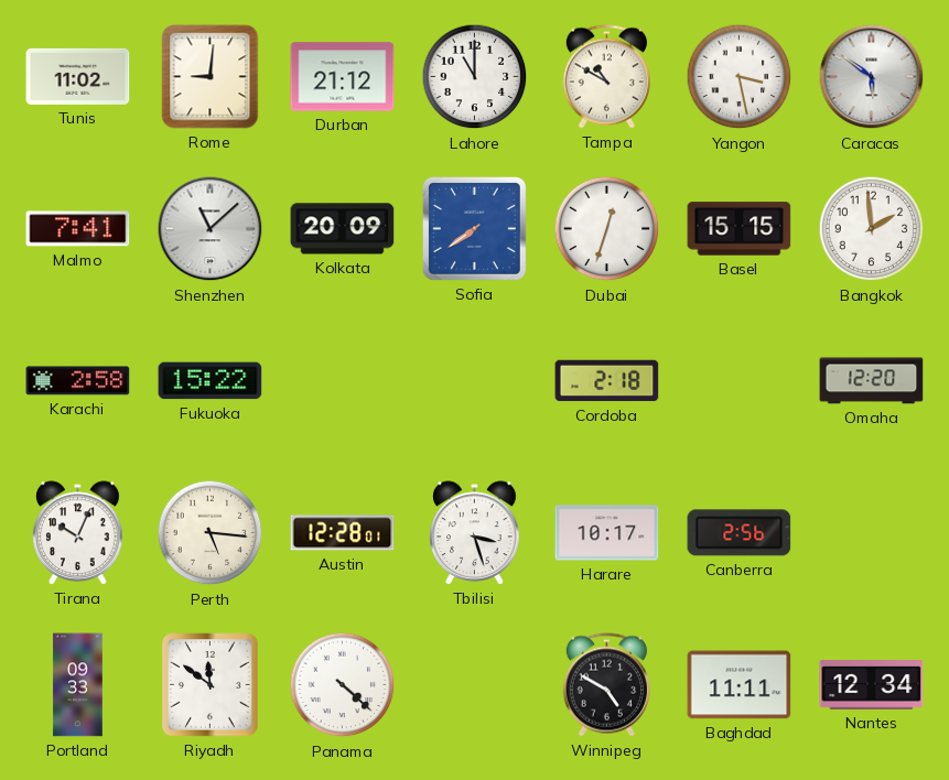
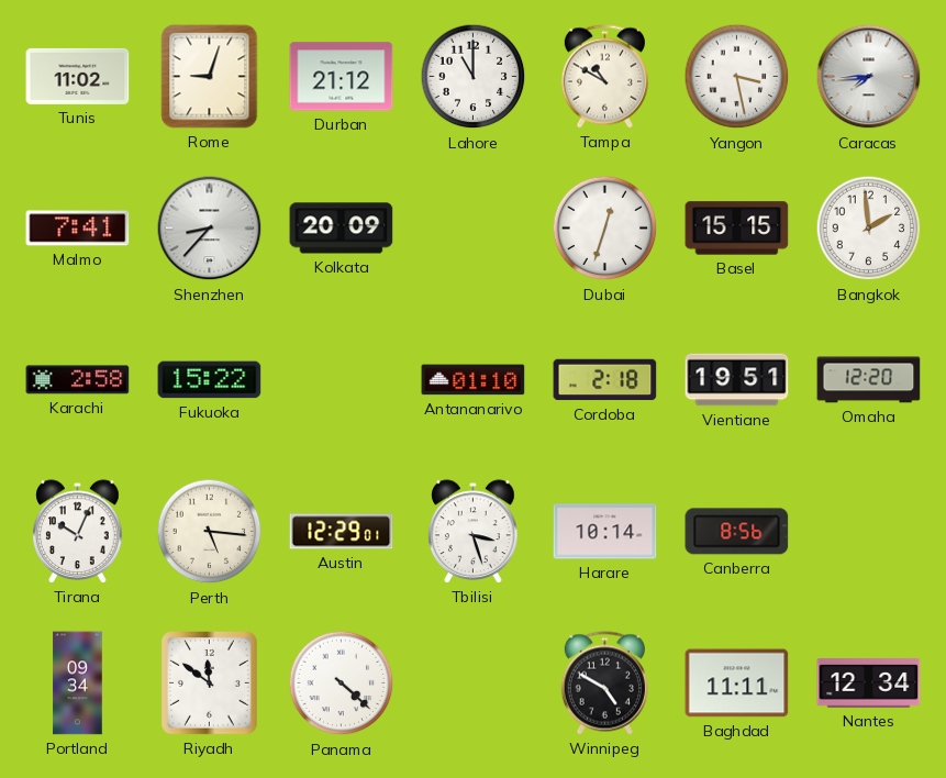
Rome: 9:01 -> 9:03 (210, 77)
Caracas: 5:51 -> 7:44 (869, 77)
Shenzhen: 11:08 -> 8:37 (210, 229)
Sofia: 7:39 -> none (474, 228)
Antananarivo: none -> 01:10 (474, 380)
Vientiane: none -> 19:51 (737, 380)
Austin: 12:28 -> 12:29 (342, 532)
Harare: 10:17 -> 10:14 (605, 532)
Canberra: 2:56 -> 8:56 (737, 532)
Portland: 09:33 -> 09:34 (78, 683)
